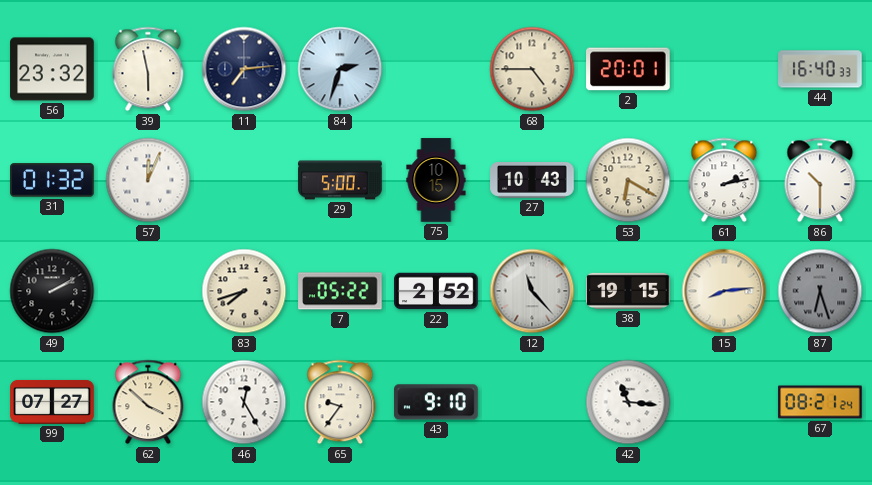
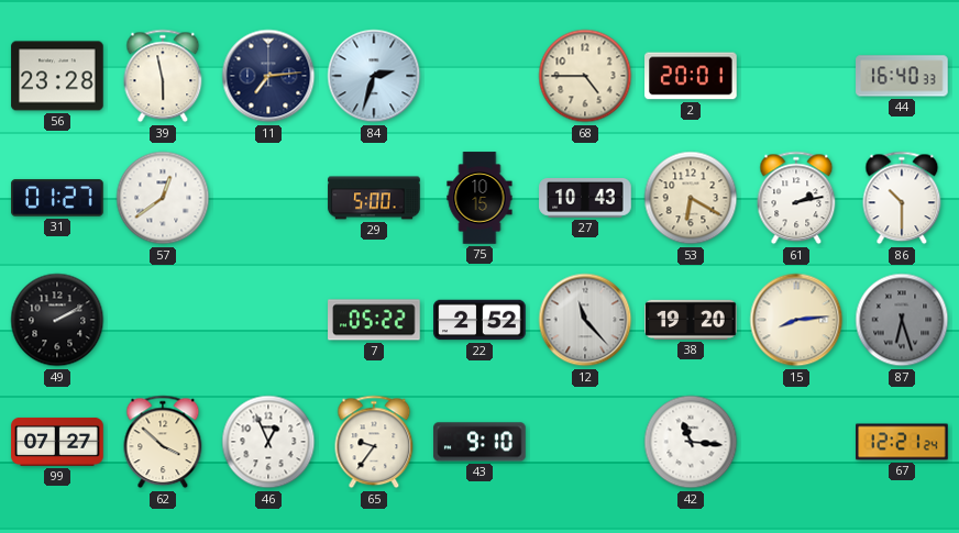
56: 23:32 -> 23:28 (57, 76)
31: 01:32 -> 01:27 (57, 198)
57: 12:04 -> 12:39 (163, 198)
83: 7:42 -> none (244, 291)
38: 19:15 -> 19:20 (691, 320)
46: 12:25 -> 12:56 (268, 442)
67: 08:21 -> 12:21 (902, 442)
